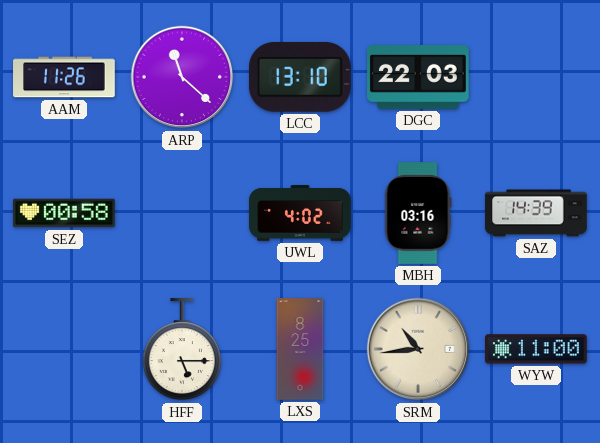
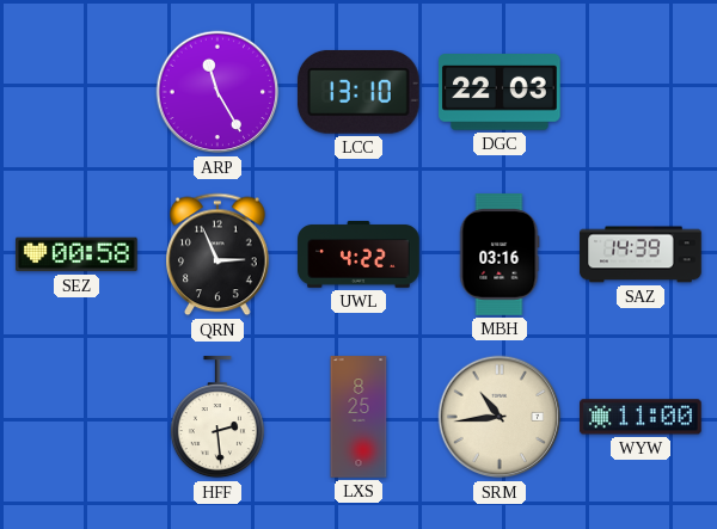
AAM: 11:26 -> none (64, 77)
ARP: 11:22 -> 11:25 (217, 92)
QRN: none -> 2:56 (217, 254)
UWL: 4:02 -> 4:22 (358, 256)
HFF: 5:15 -> 2:29 (217, 418)
